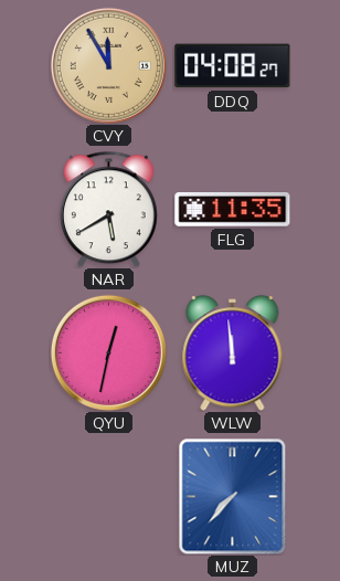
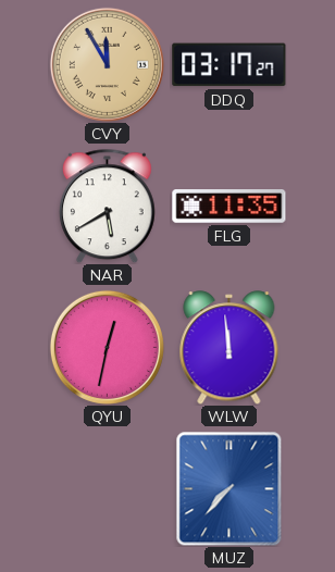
DDQ: 04:08 -> 03:17 (229, 65)
